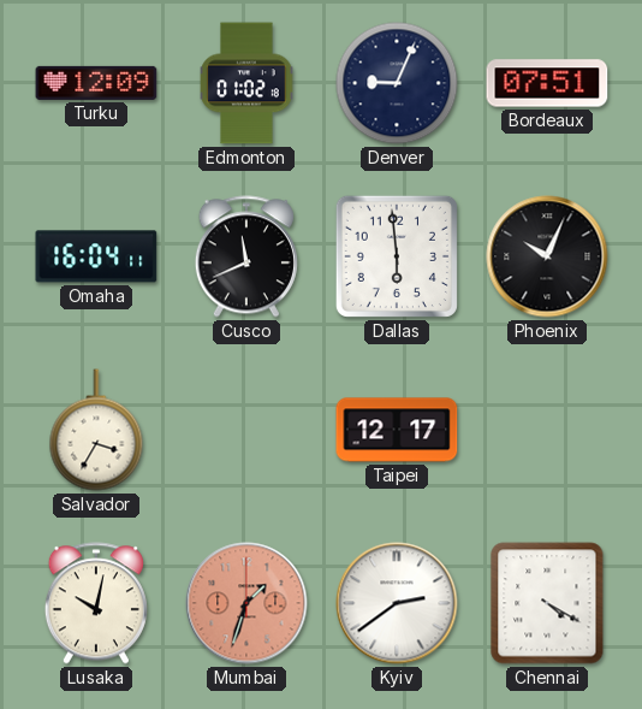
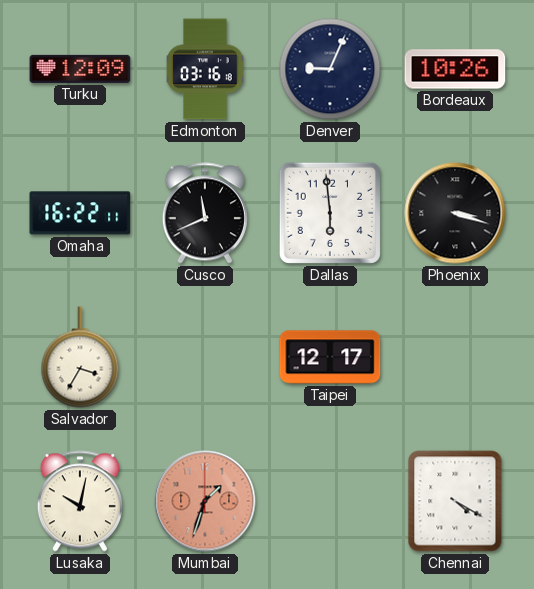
Edmonton: 01:02 -> 03:16 (205, 69)
Bordeaux: 07:51 -> 10:26 (455, 69)
Omaha: 16:04 -> 16:22 (80, 213)
Phoenix: 10:04 -> 3:18 (455, 213)
Kyiv: 2:39 -> none (397, 603)
